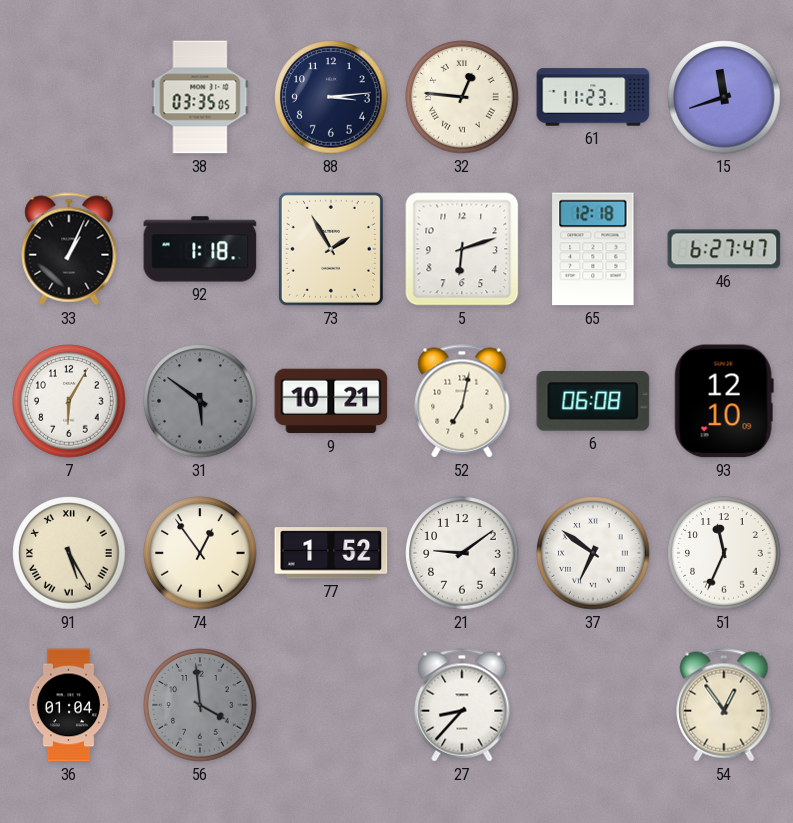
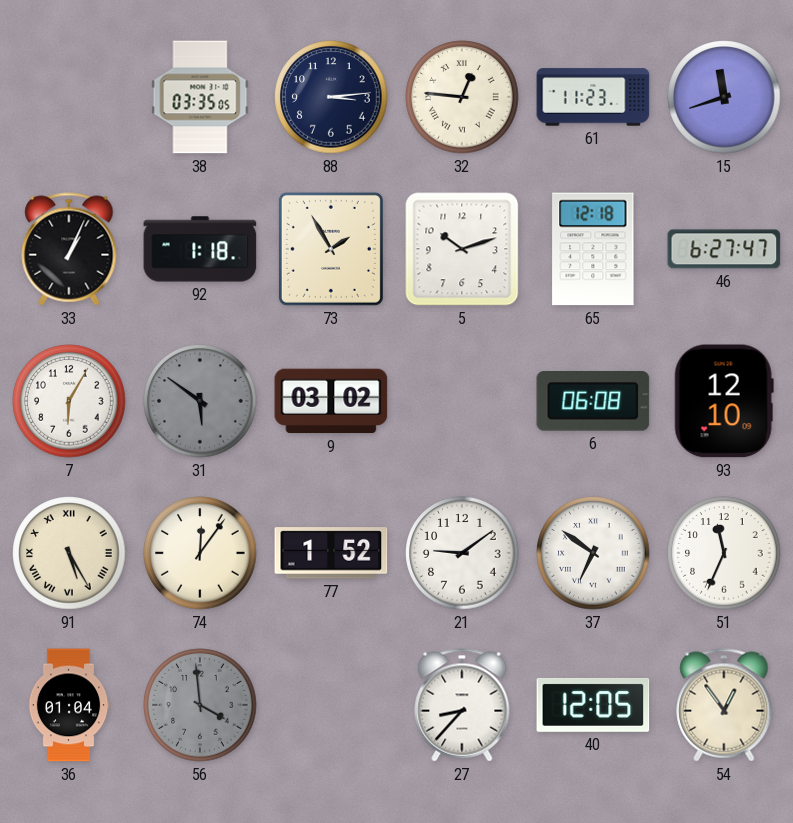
5: 6:12 -> 10:12 (462, 249)
9: 10:21 -> 03:02 (331, 401)
52: 7:02 -> none (462, 401)
74: 12:54 -> 12:06 (200, 553)
40: none -> 12:05 (593, 705)
